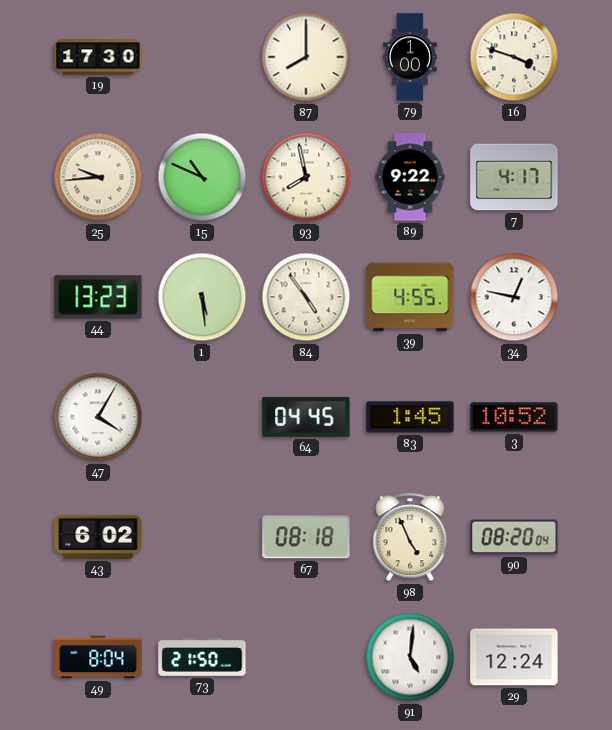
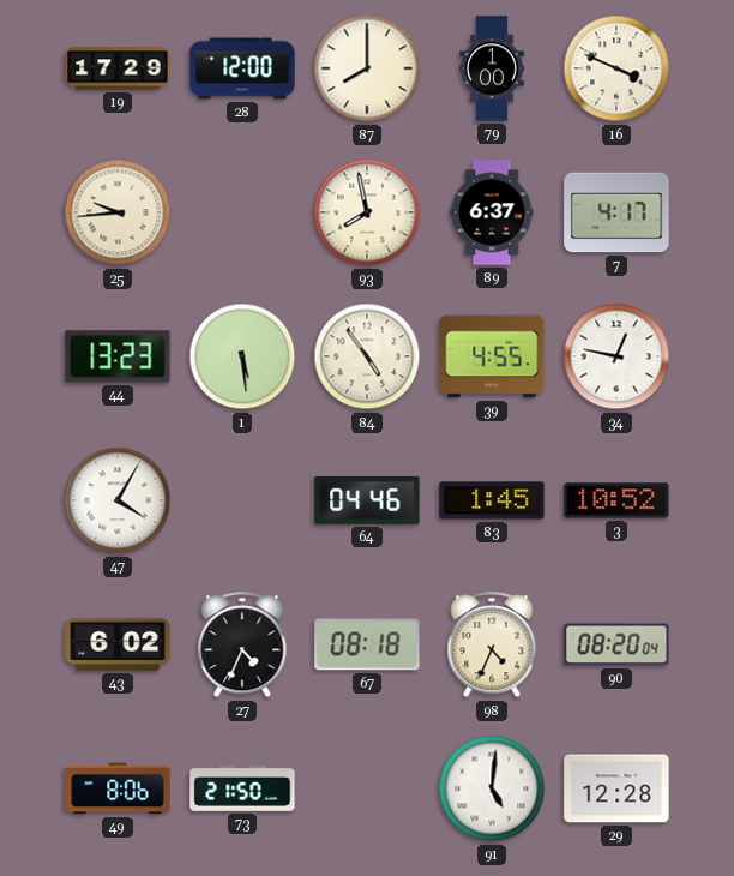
19: 17:30 -> 17:29 (118, 68)
28: none -> 12:00 (242, 68)
16: 3:48 -> 3:49 (616, 68)
15: 10:49 -> none (202, 177)
89: 9:22 -> 6:37 (492, 212)
64: 04:45 -> 04:46 (367, 500)
27: none -> 4:34 (242, 646)
98: 4:56 -> 4:34 (492, 646)
49: 8:04 -> 8:06 (118, 788)
29: 12:24 -> 12:28 (616, 788)
